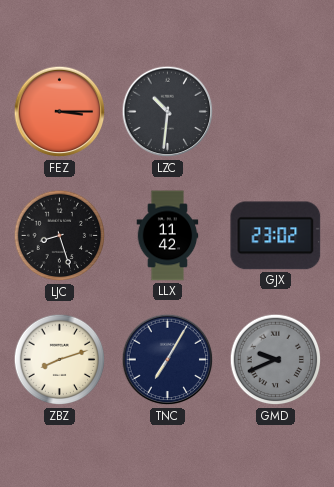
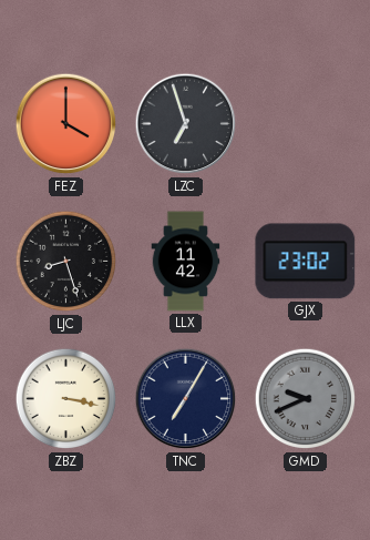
FEZ: 3:15 -> 4:00 (66, 124)
LZC: 10:31 -> 6:57 (186, 124)
ZBZ: 8:12 -> 3:17 (66, 399)
